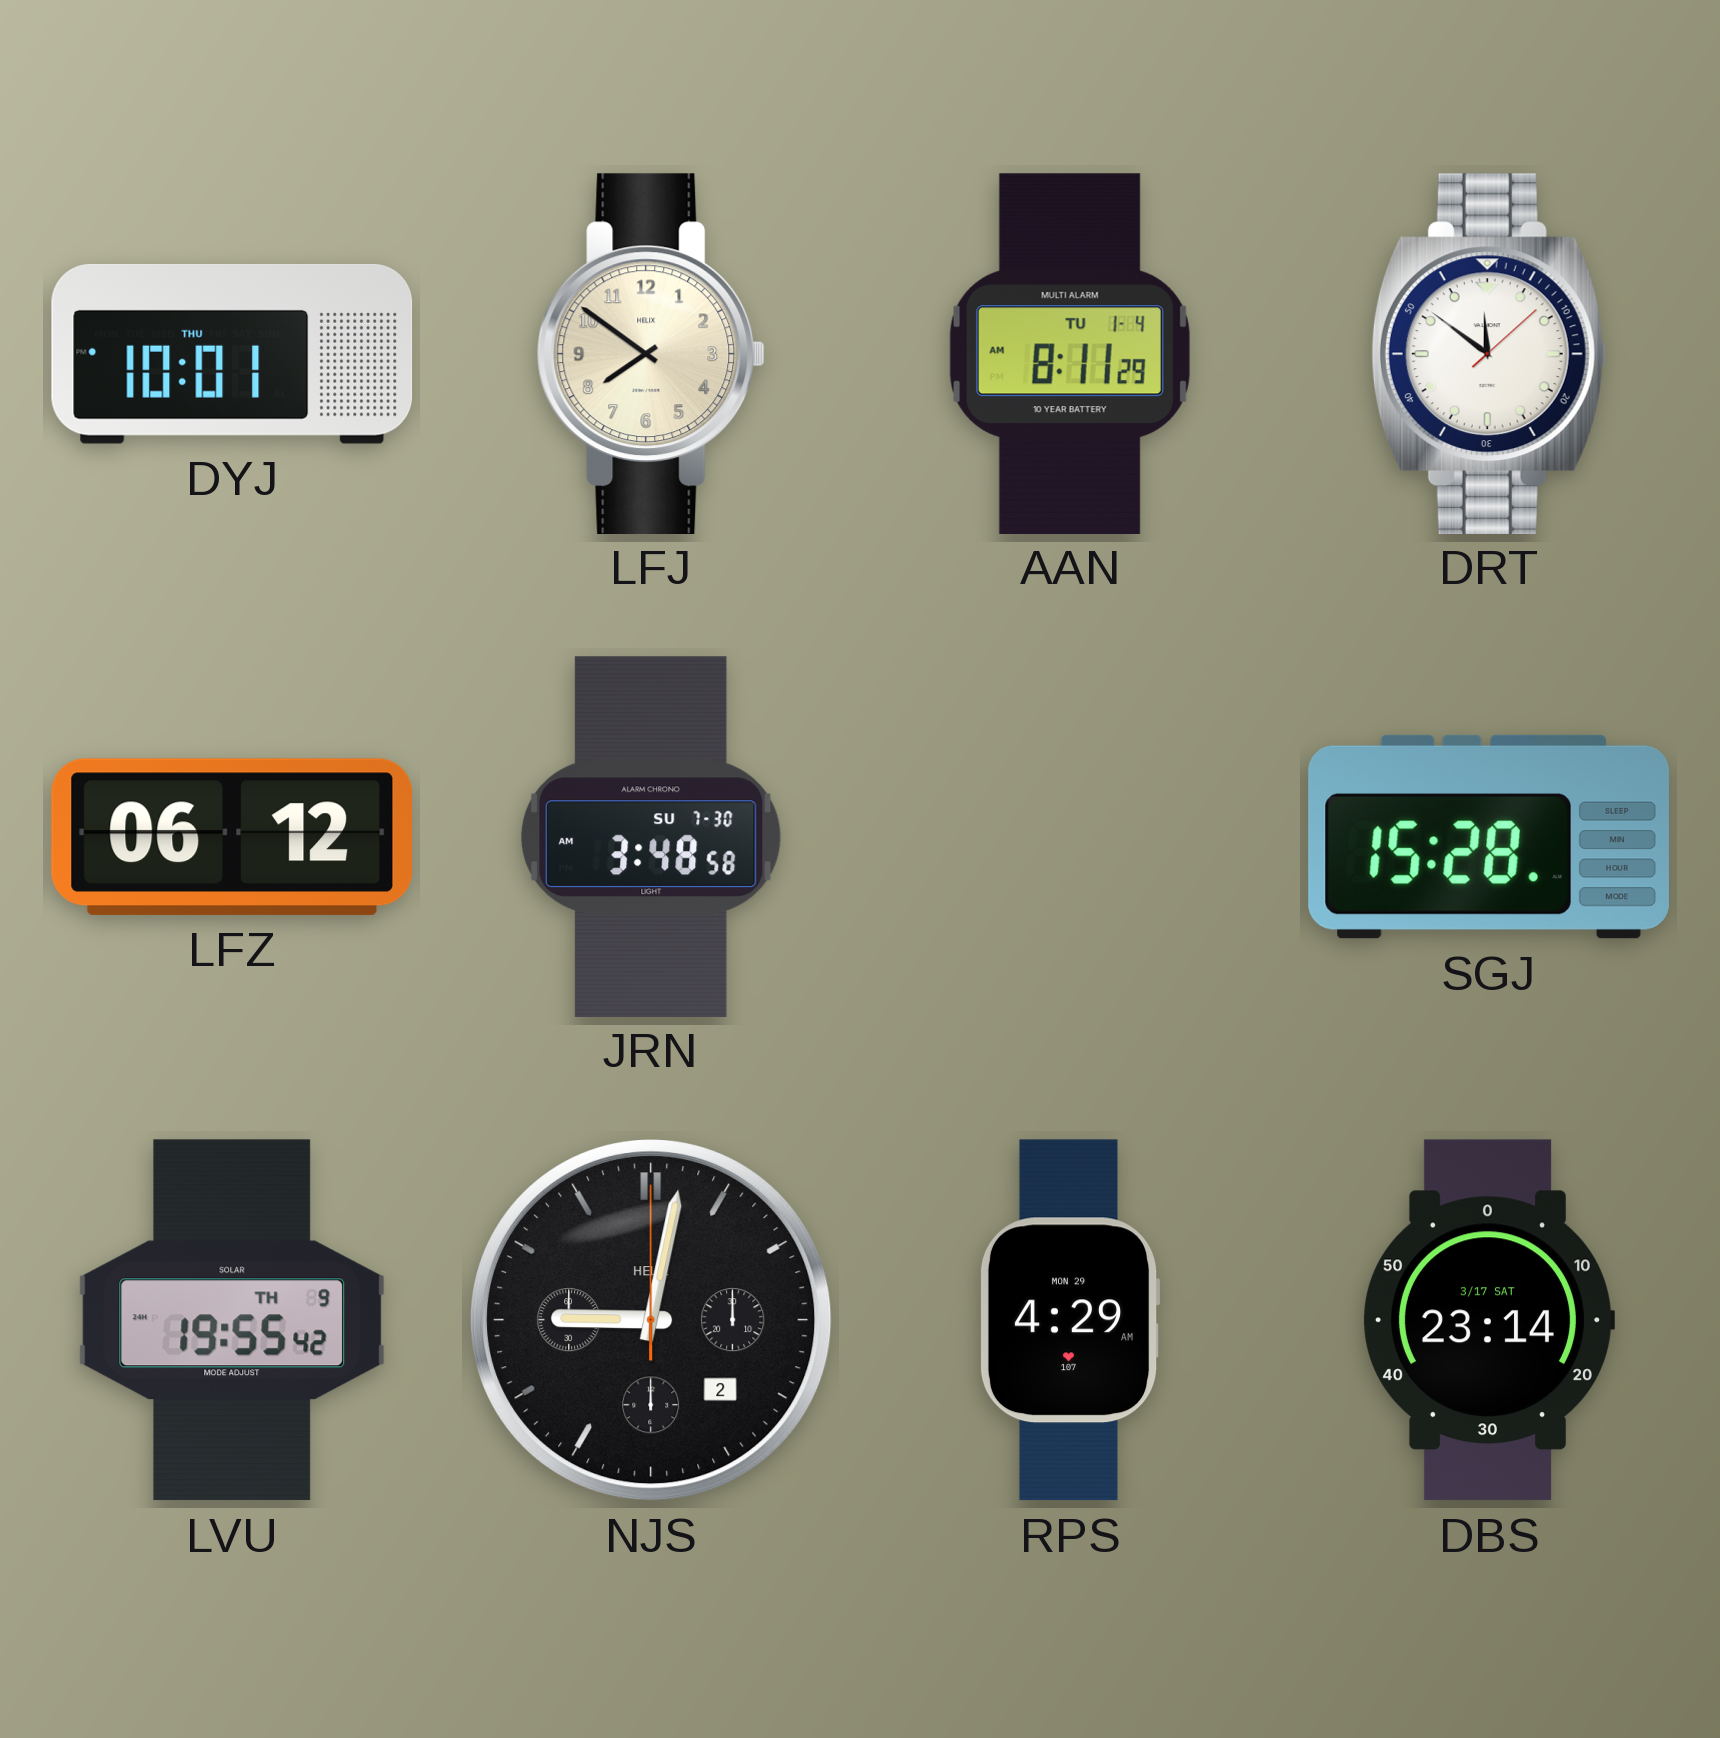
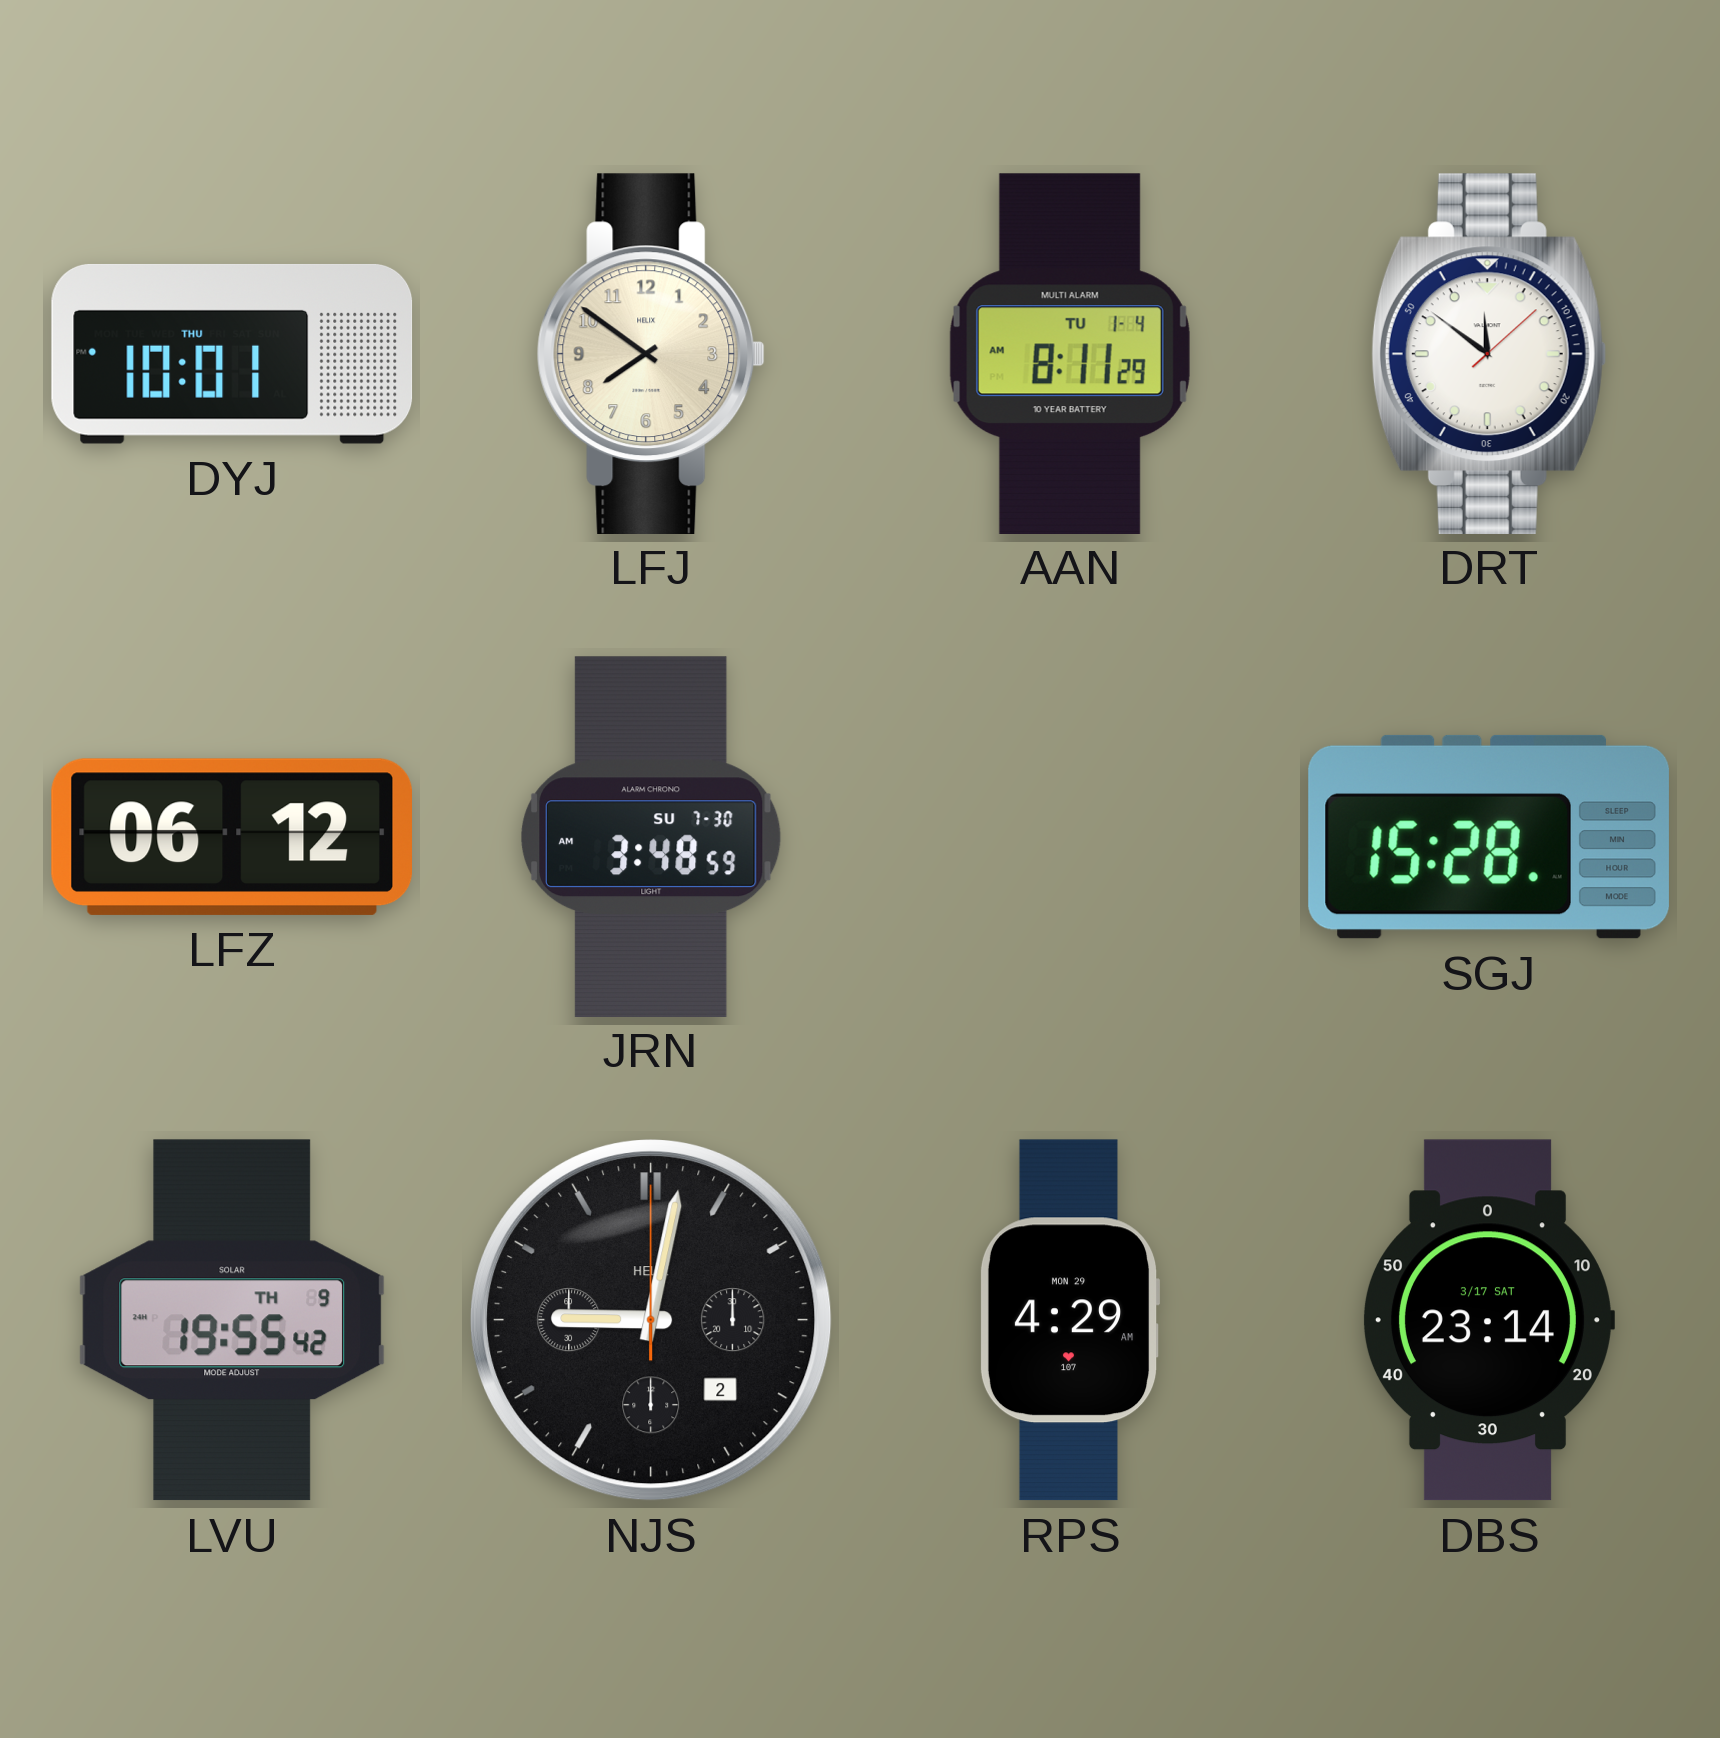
JRN: 3:48:58 AM -> 3:48:59 AM (652, 836)
